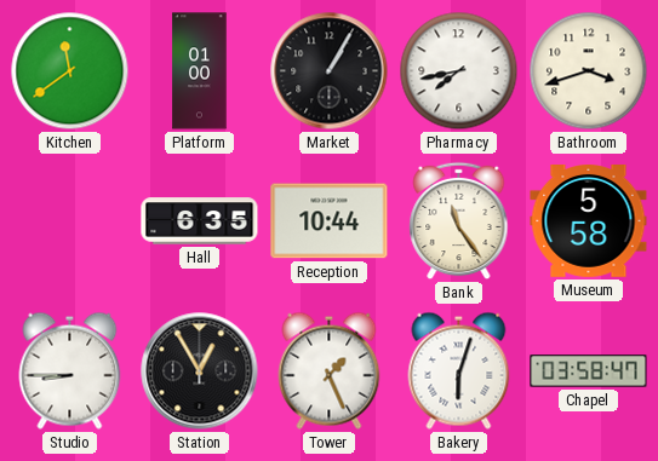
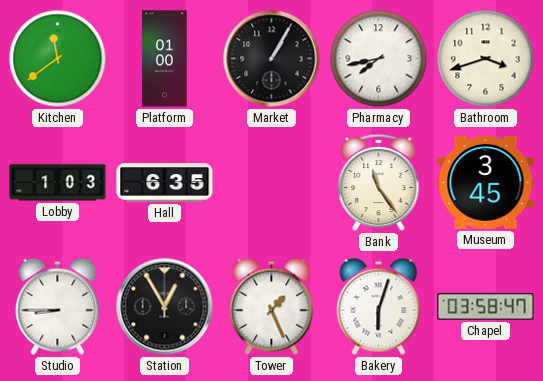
Lobby: none -> 1:03 (58, 183)
Reception: 10:44 -> none (330, 221)
Museum: 5:58 -> 3:45 (486, 183)
